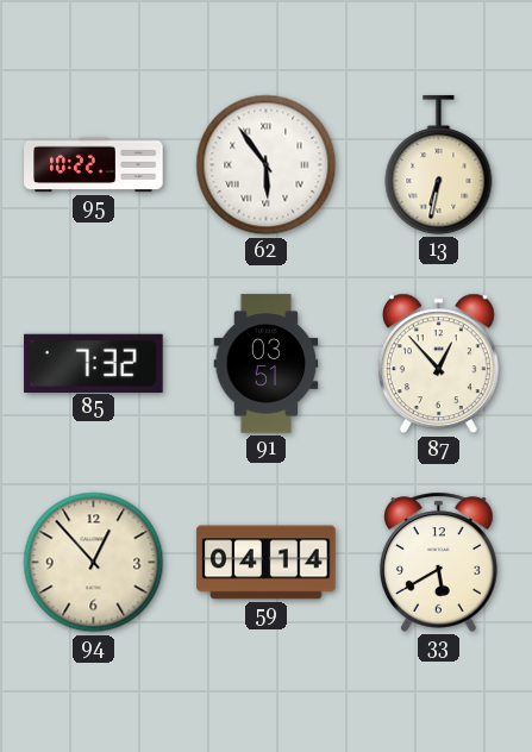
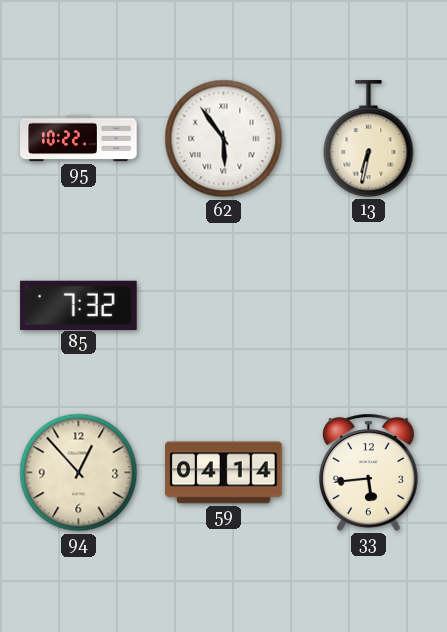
91: 03:51 -> none (267, 364)
87: 12:53 -> none (438, 364)
33: 5:40 -> 5:44 (369, 472)
